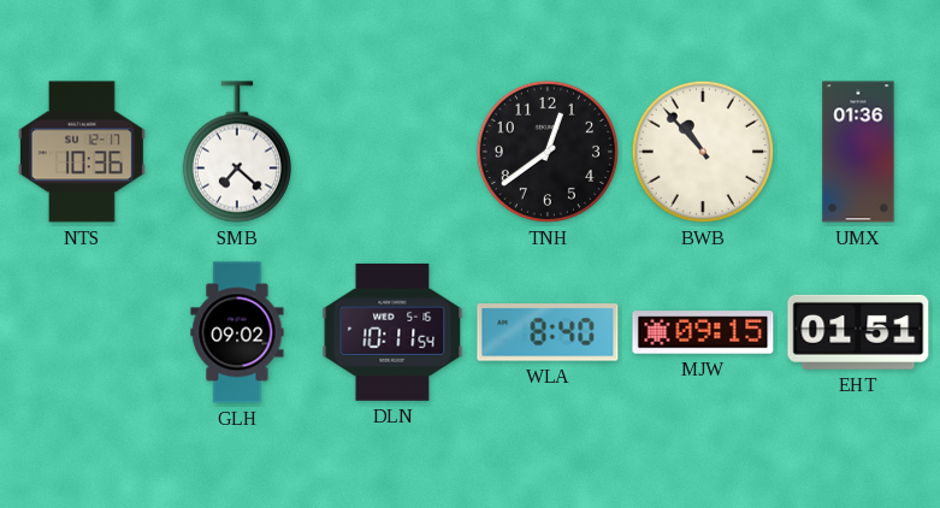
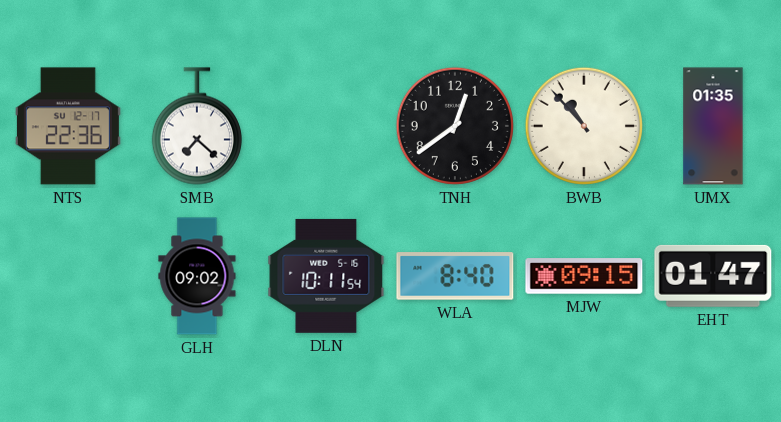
NTS: 10:36 -> 22:36 (68, 126)
UMX: 01:36 -> 01:35 (713, 126)
EHT: 01:51 -> 01:47 (713, 276)
